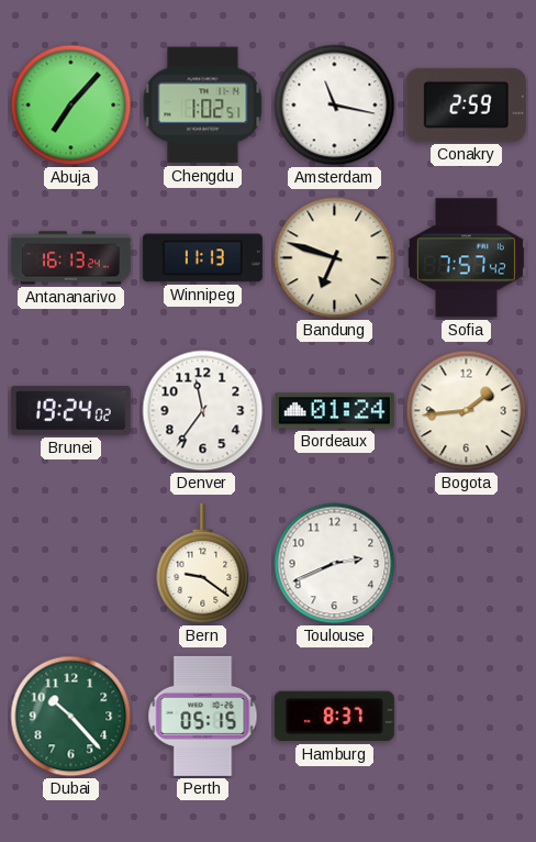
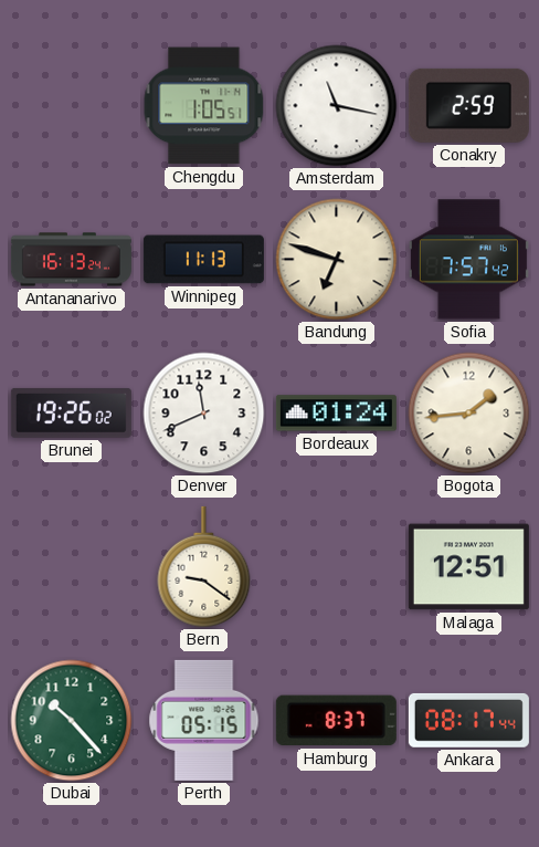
Abuja: 7:07 -> none (71, 106)
Chengdu: 1:02 -> 1:05 (204, 106)
Brunei: 19:24 -> 19:26 (71, 412)
Denver: 11:36 -> 11:41 (204, 414)
Toulouse: 2:41 -> none (335, 564)
Malaga: none -> 12:51 (468, 567)
Ankara: none -> 08:17 (468, 720)
